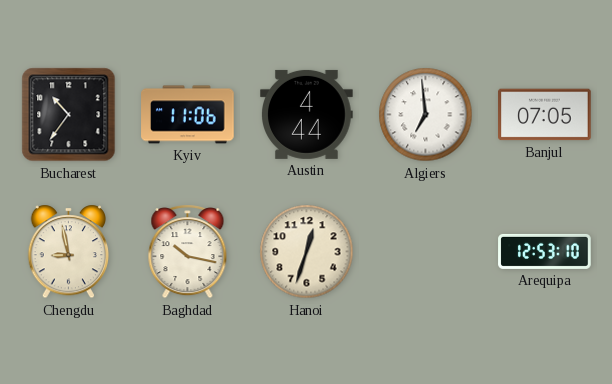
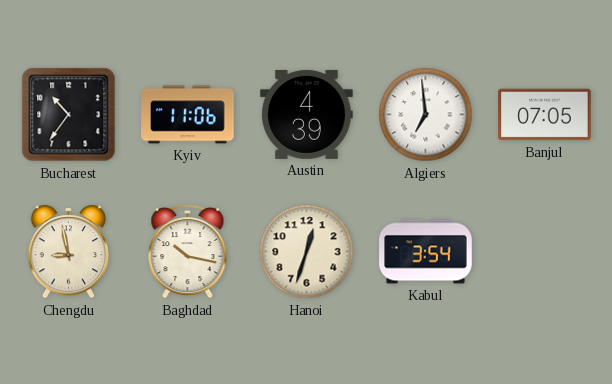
Austin: 4:44 -> 4:39 (307, 114)
Kabul: none -> 3:54 (426, 252)
Arequipa: 12:53 -> none (545, 251)
